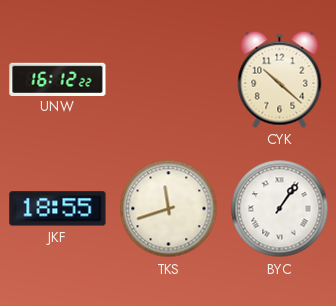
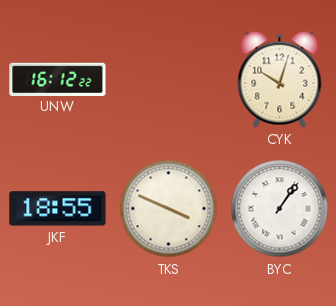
CYK: 10:22 -> 10:03 (280, 79)
TKS: 11:42 -> 3:49 (169, 209)
